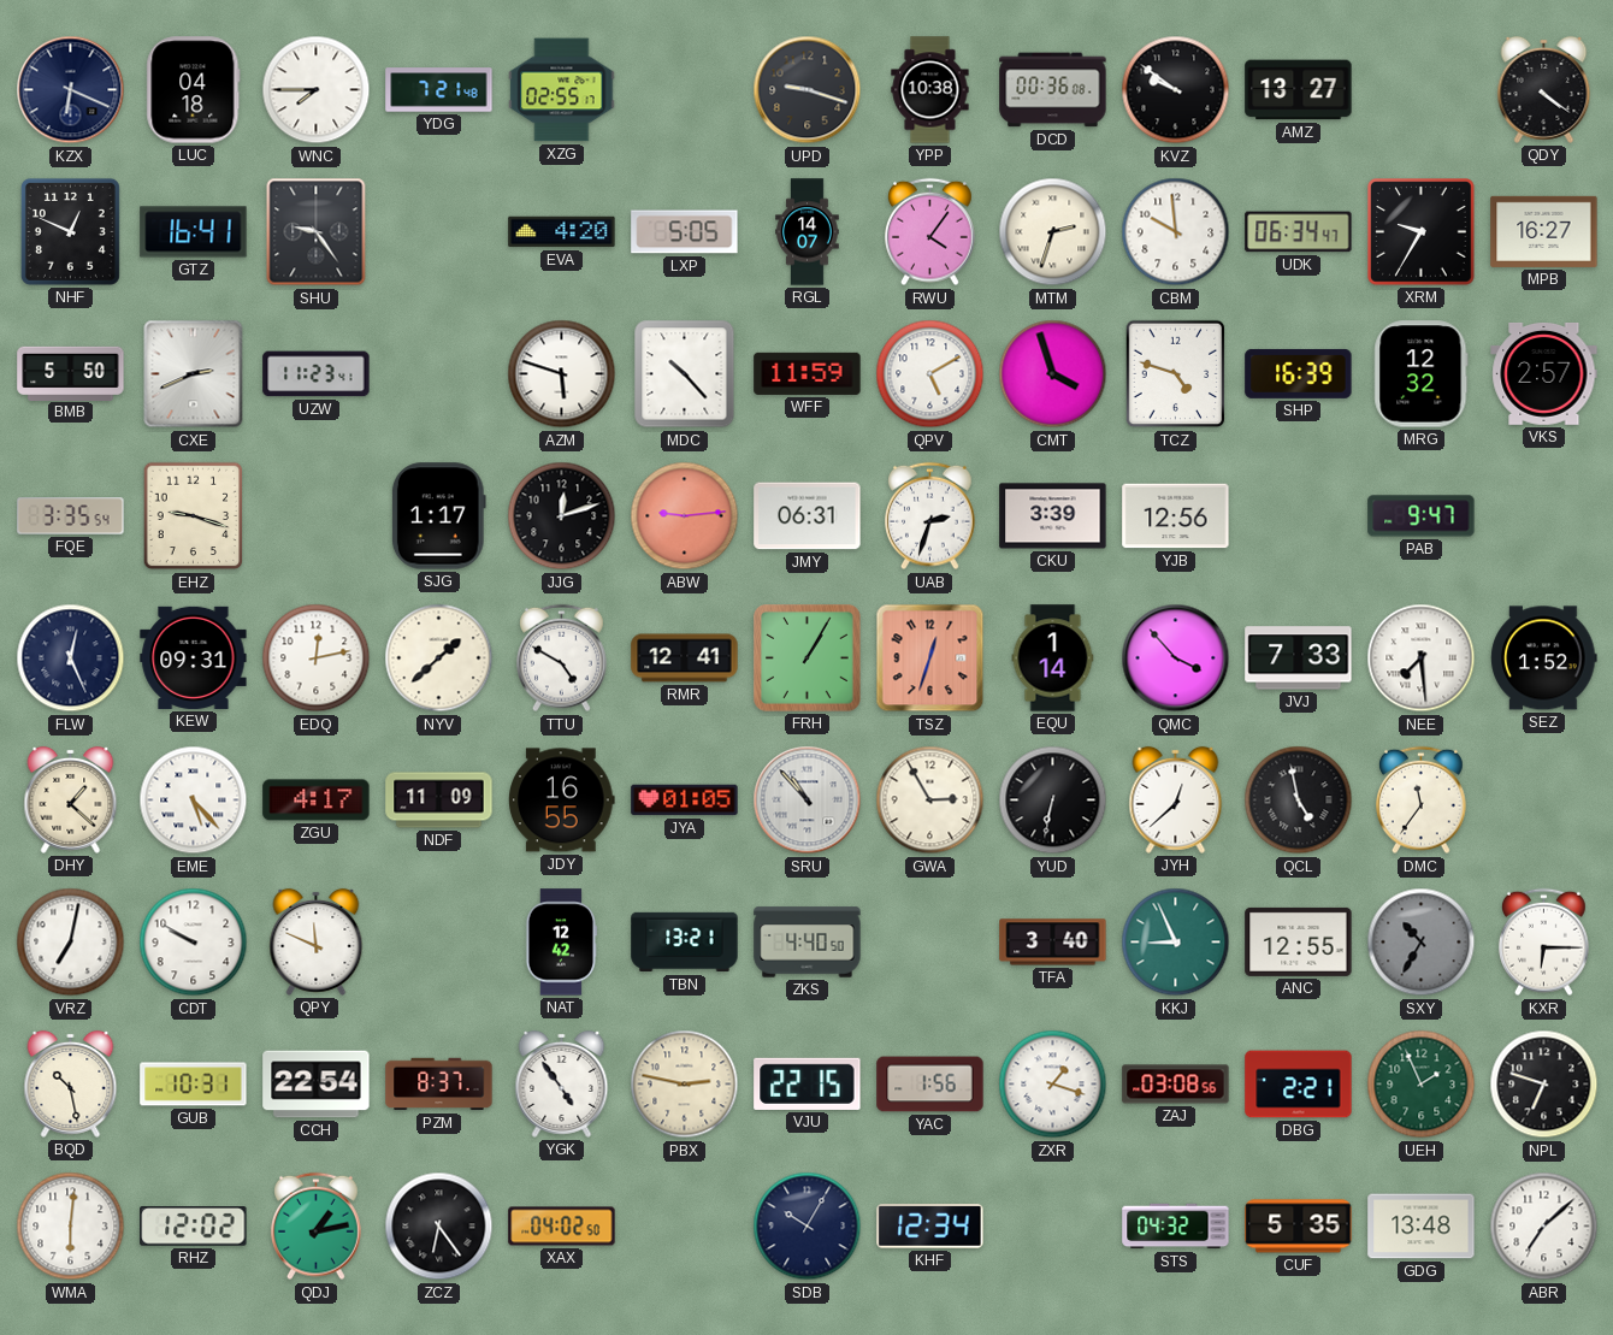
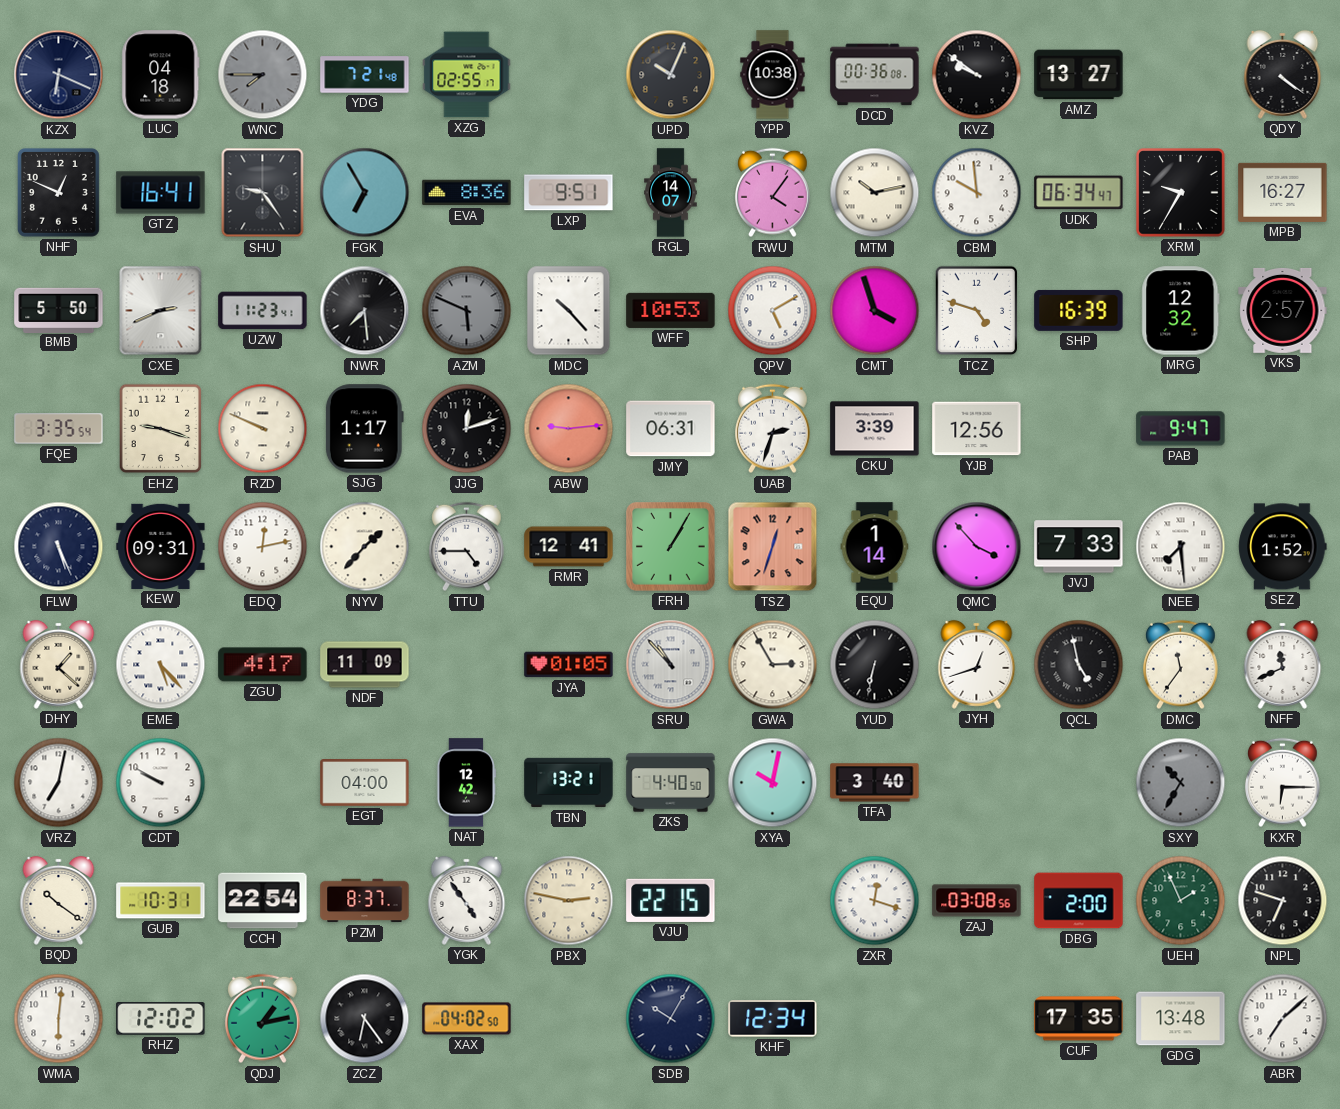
WNC dial: white -> grey (263, 75)
UPD: 9:18 -> 10:04 (671, 75)
FGK: none -> 6:55 (365, 193)
EVA: 4:20 -> 8:36 (467, 193)
LXP: 5:05 -> 9:51 (569, 193)
MTM: 2:33 -> 10:13 (875, 193)
NWR: none -> 7:29 (365, 311)
AZM: 5:48 -> 5:49 (467, 311)
AZM dial: white -> grey (467, 311)
WFF: 11:59 -> 10:53 (671, 310)
RZD: none -> 9:49 (263, 429)
FLW: 12:26 -> 5:26 (59, 547)
NYV: 1:38 -> 1:37 (365, 547)
TTU: 4:50 -> 4:45 (467, 547)
JDY: 16:55 -> none (562, 801)
JYH: 12:38 -> 12:42 (977, 664)
NFF: none -> 11:41 (1283, 664)
QPY: 11:49 -> none (317, 941)
EGT: none -> 04:00 (365, 783)
XYA: none -> 10:02 (773, 783)
KKJ: 8:56 -> none (1176, 943)
ANC: 12:55 -> none (1299, 941)
BQD: 10:28 -> 10:21 (59, 900)
YAC: 1:56 -> none (930, 1085)
ZXR: 1:18 -> 12:18 (875, 901)
DBG: 2:21 -> 2:00 (1079, 901)
STS: 04:32 -> none (1176, 1227)
CUF: 5:35 -> 17:35 (1079, 1019)
